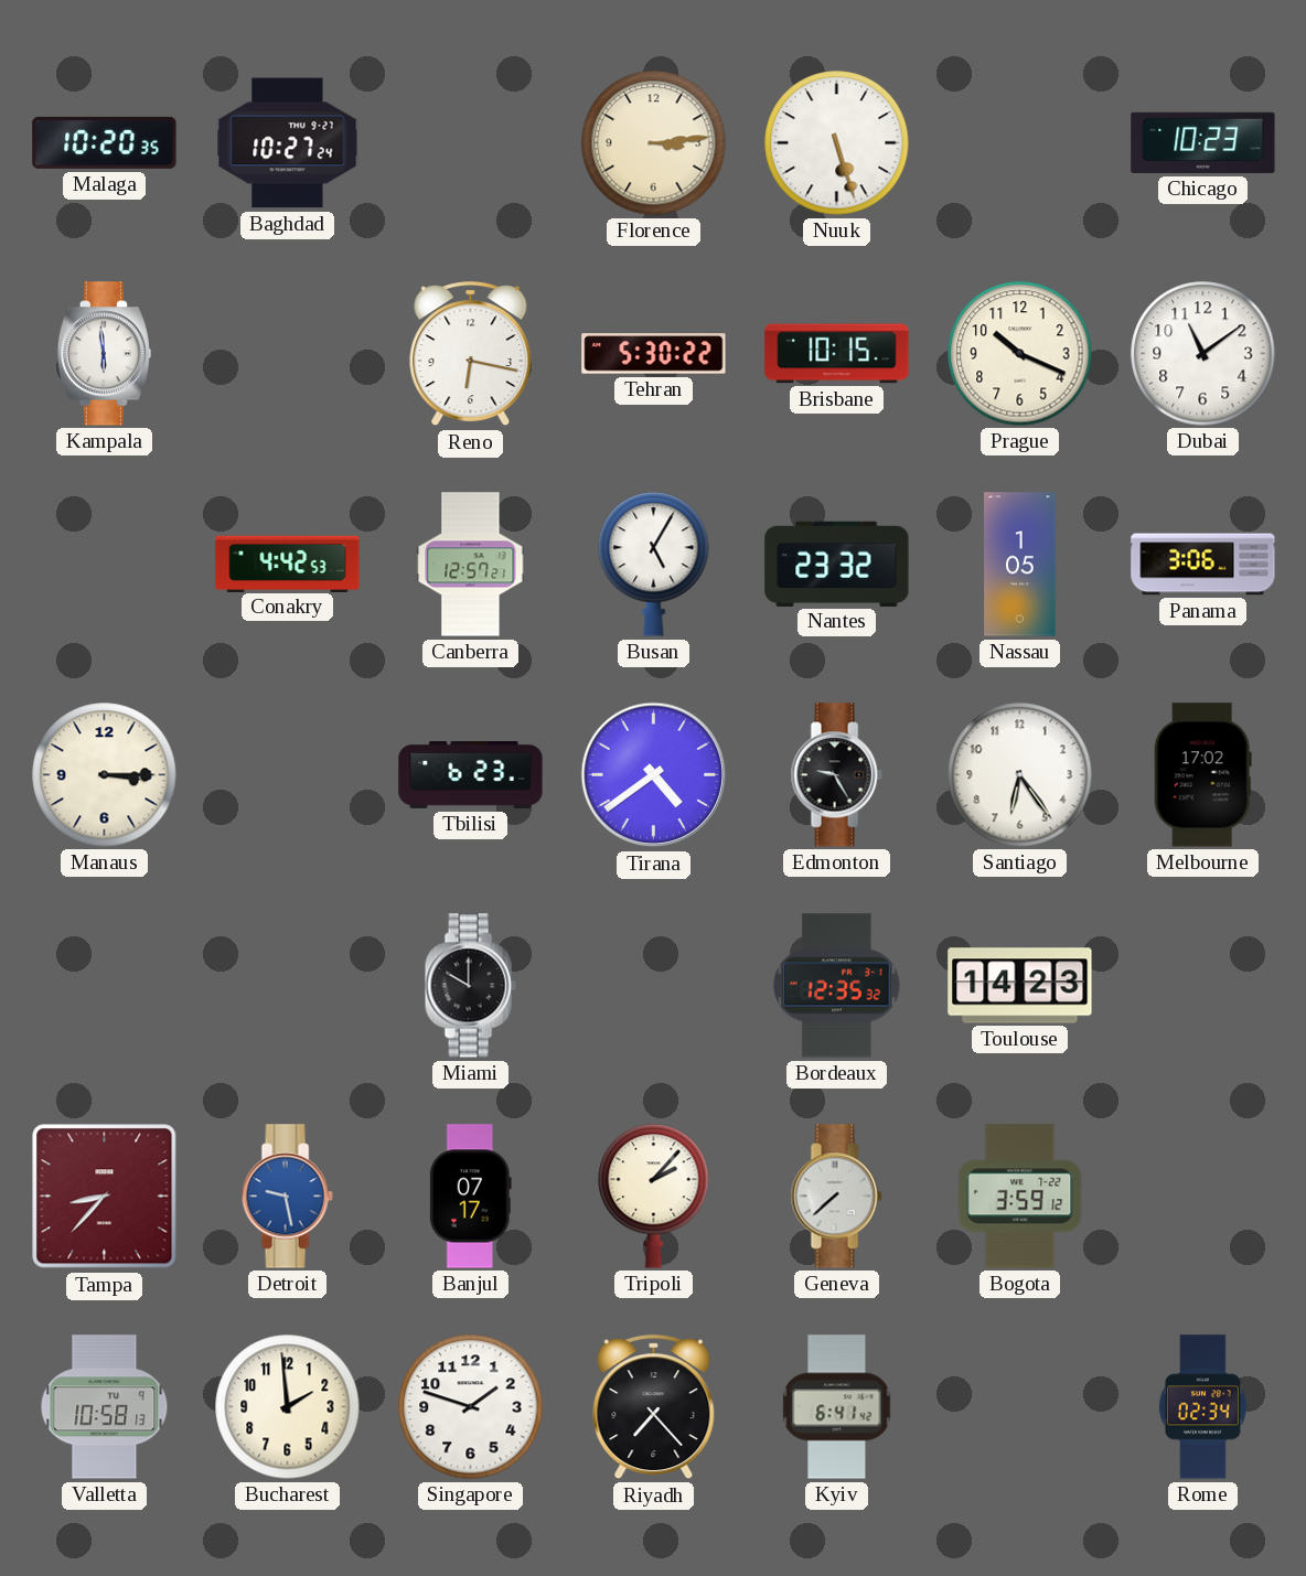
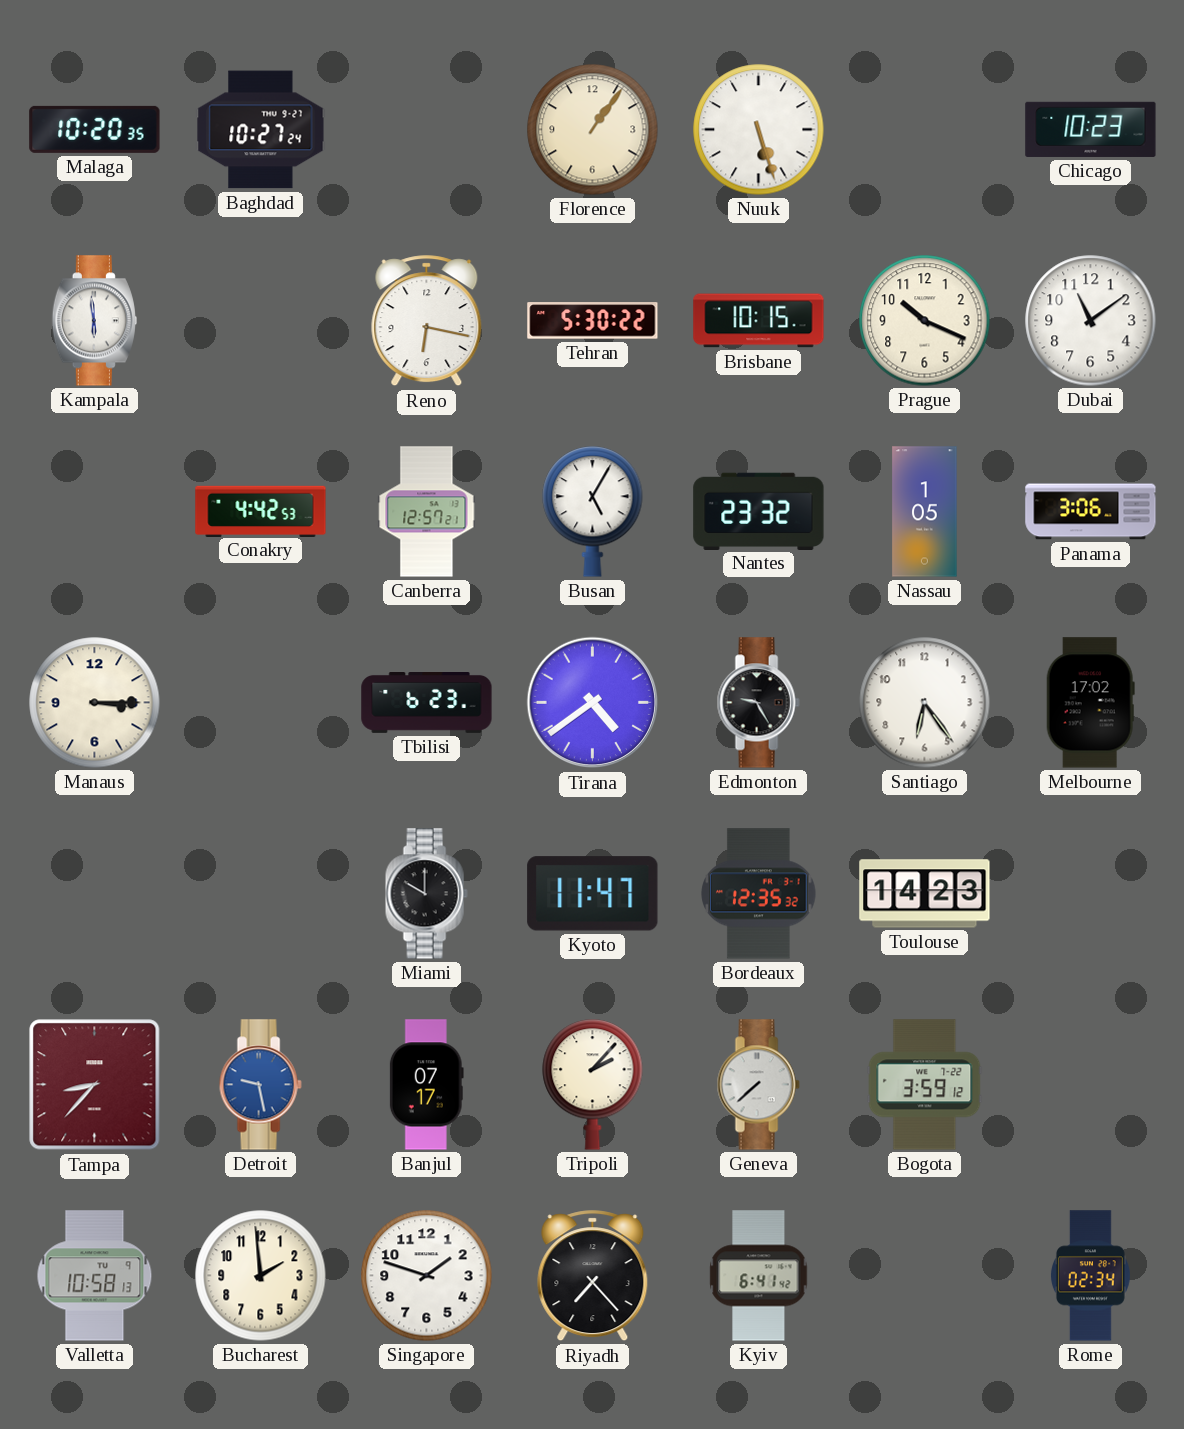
Florence: 3:14 -> 1:06 (593, 130)
Kyoto: none -> 11:47 (593, 894)
